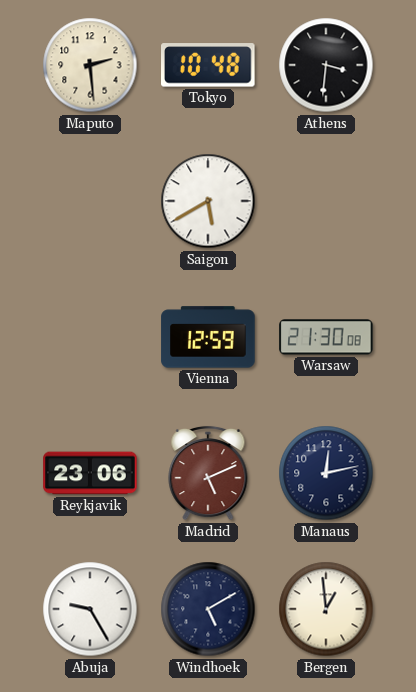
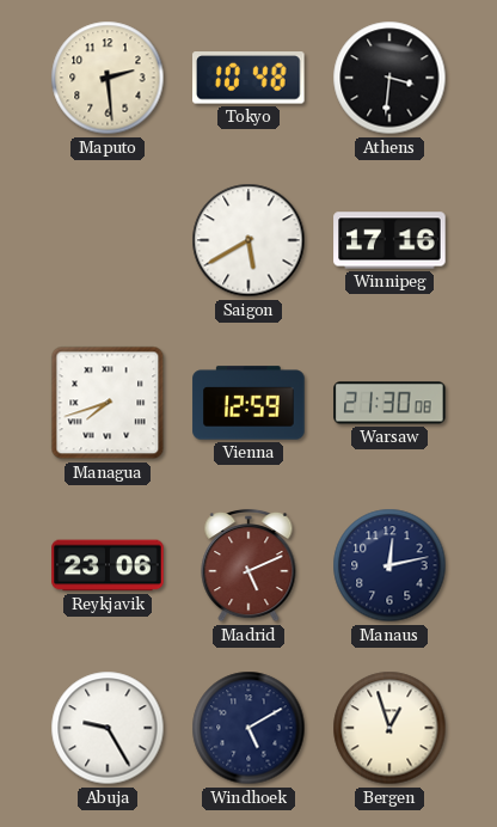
Winnipeg: none -> 17:16 (389, 240)
Managua: none -> 7:42 (108, 403)
Bergen: 12:59 -> 12:57 (389, 728)
